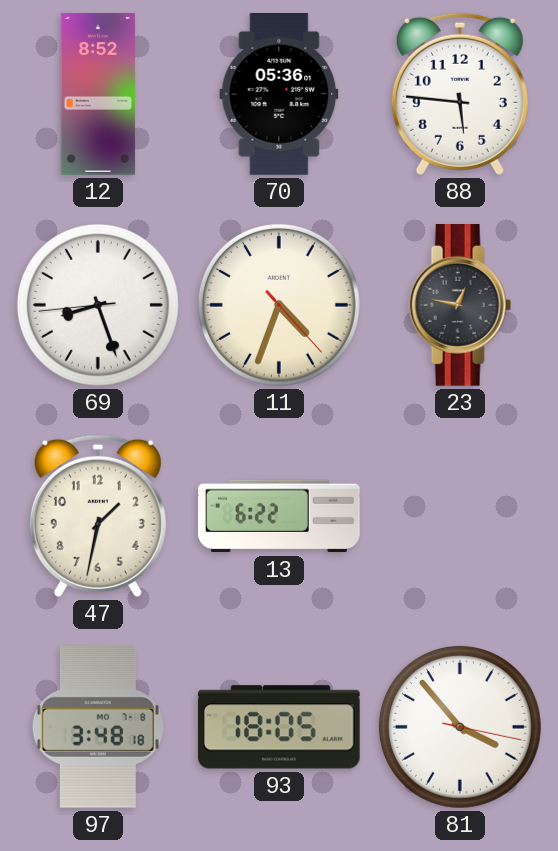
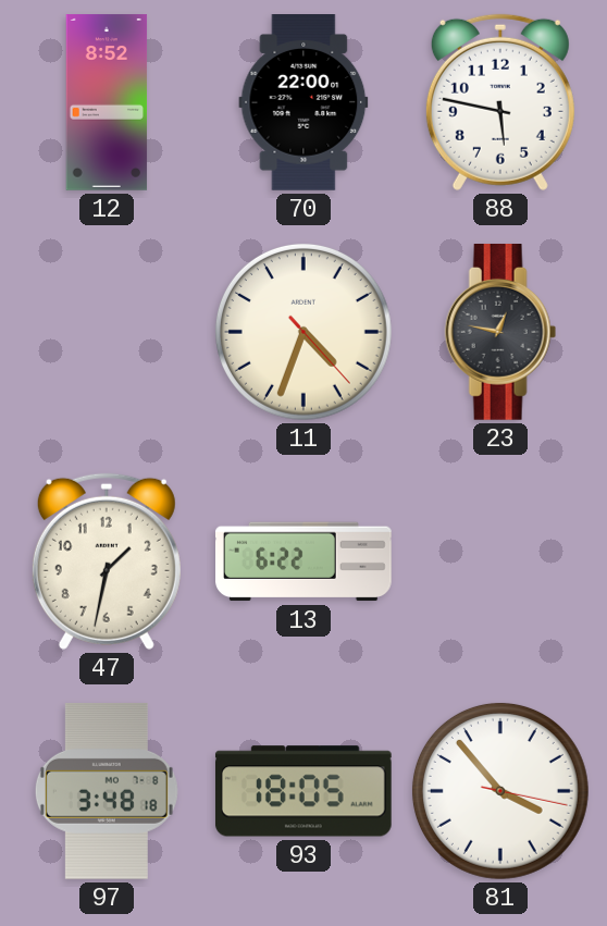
70: 05:36 -> 22:00 (303, 103)
88: 5:46 -> 5:47 (500, 102)
69: 8:26 -> none (98, 305)
